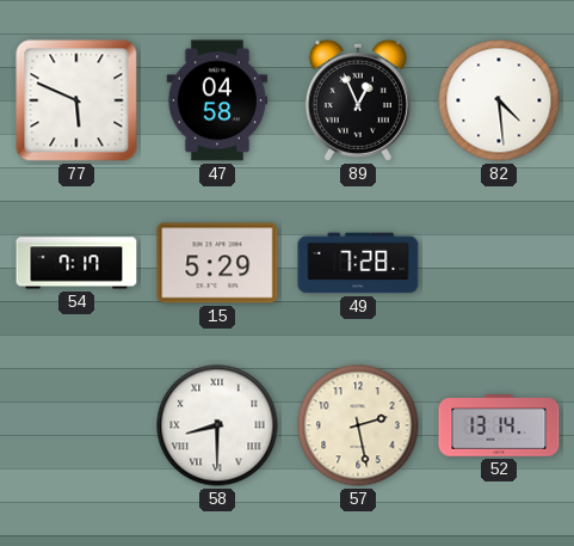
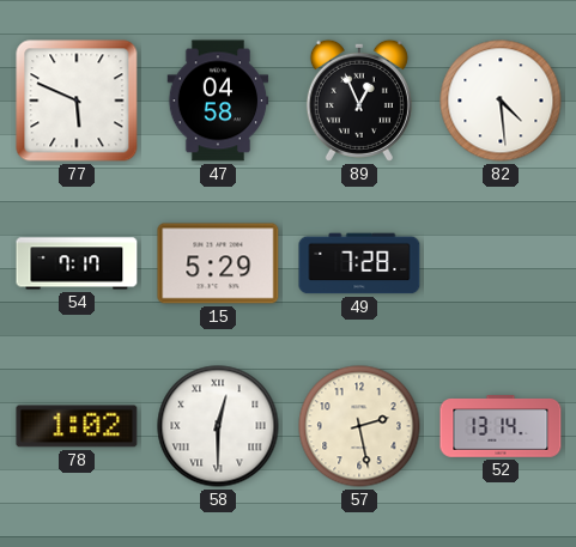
78: none -> 1:02 (77, 426)
58: 8:30 -> 12:30 (218, 426)
